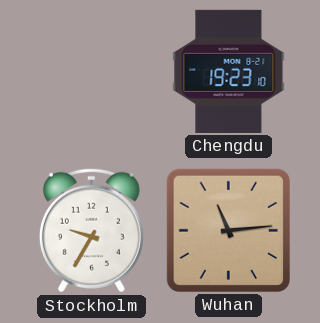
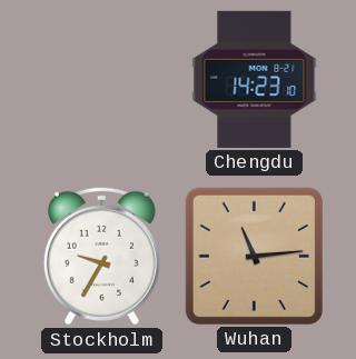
Chengdu: 19:23 -> 14:23 (255, 79)
